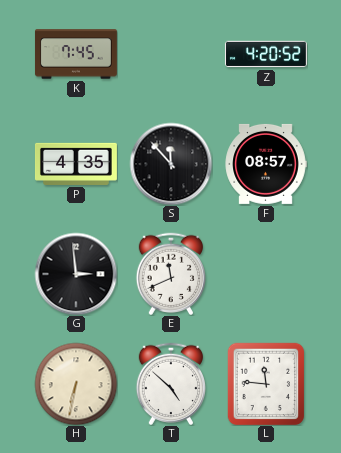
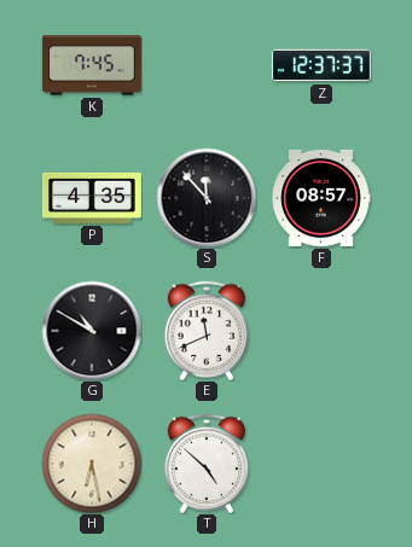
Z: 4:20 -> 12:37 (321, 65)
G: 2:59 -> 10:50 (92, 331)
H: 6:32 -> 6:28 (92, 464)
L: 11:46 -> none (266, 384)
